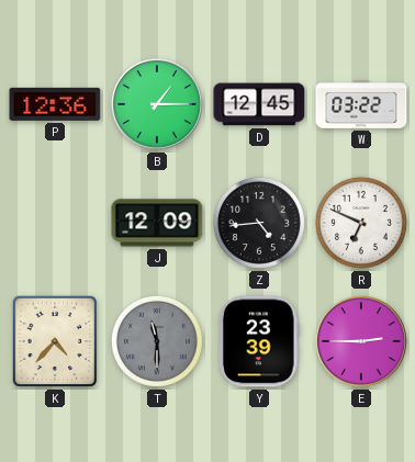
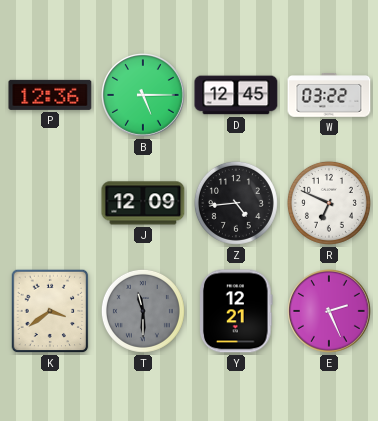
B: 1:15 -> 5:15 (144, 96)
K: 4:37 -> 3:39 (50, 311)
Y: 23:39 -> 12:21 (237, 311)
E: 2:45 -> 2:26 (330, 312)
